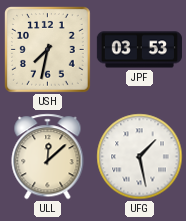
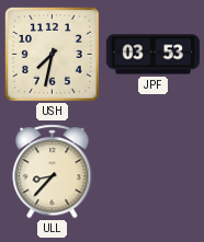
ULL: 12:08 -> 8:37 (53, 172)
UFG: 1:28 -> none (140, 157)
